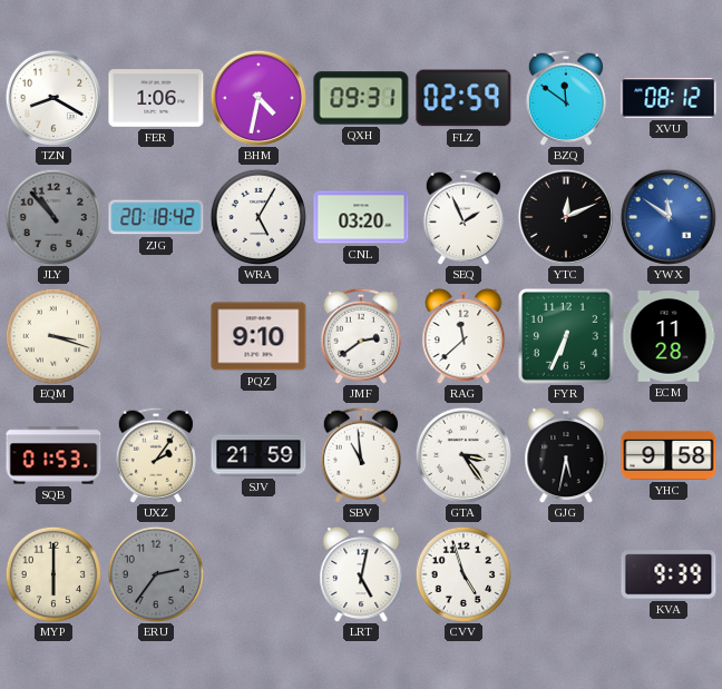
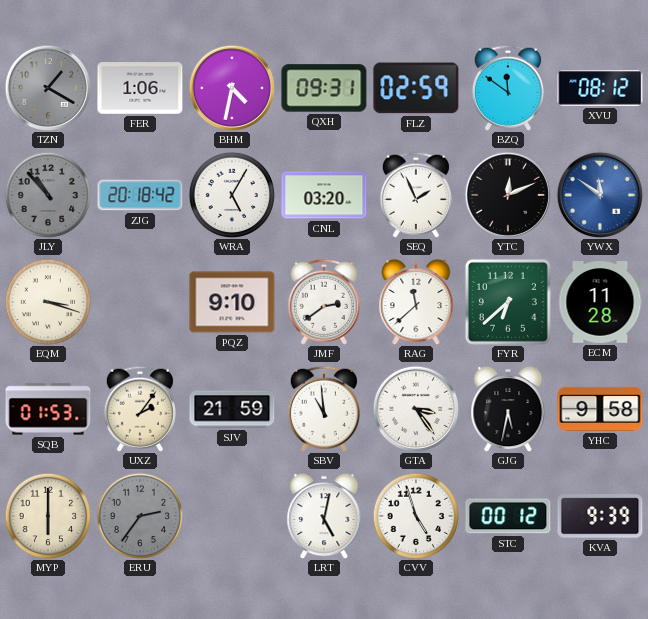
TZN: 8:20 -> 1:20 (48, 88)
TZN dial: white -> grey (48, 88)
FYR: 6:34 -> 6:38 (508, 302)
STC: none -> 00:12 (508, 516)
